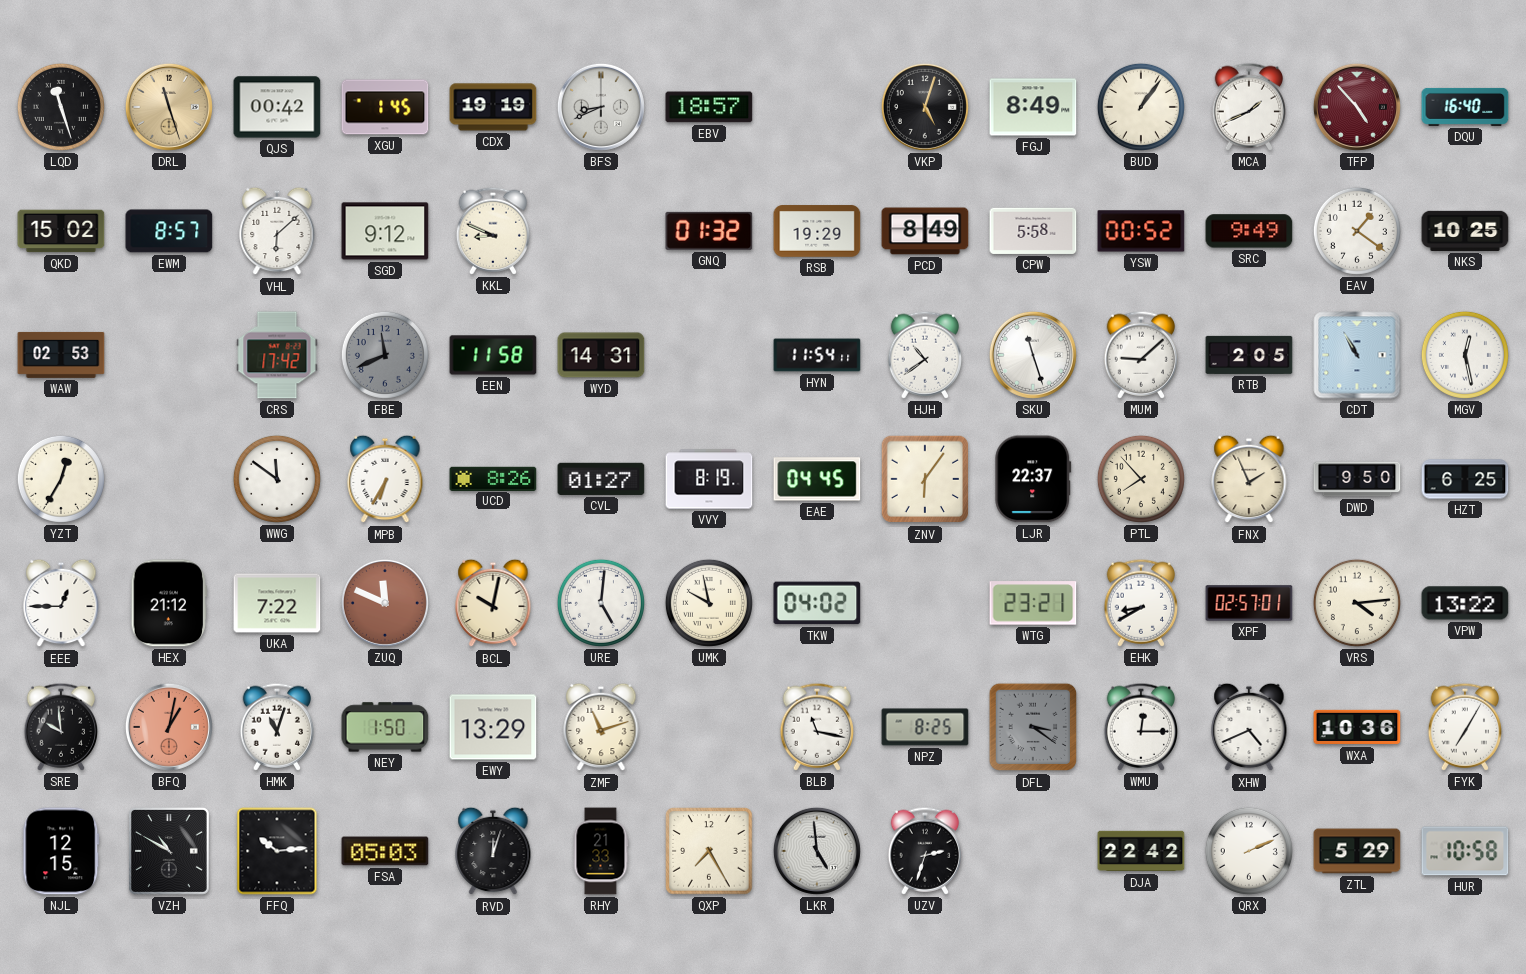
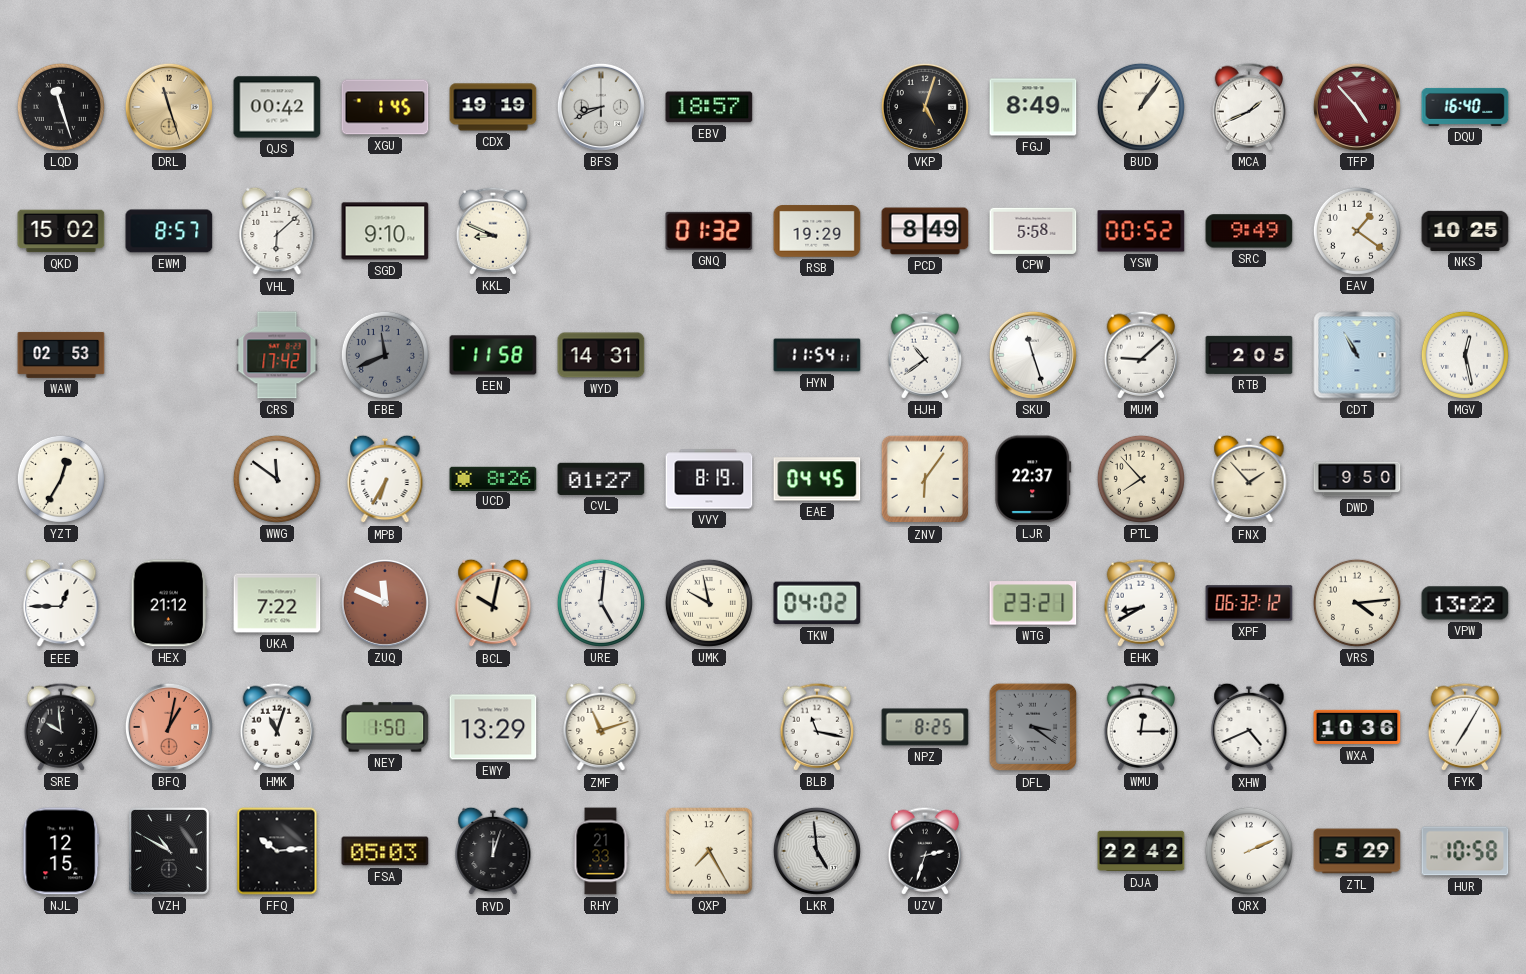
SGD: 9:12 -> 9:10 (385, 231)
FNX: 1:56 -> 1:53 (1249, 479)
HZT: 6:25 -> none (1465, 479)
XPF: 02:57 -> 06:32 (1249, 603)
